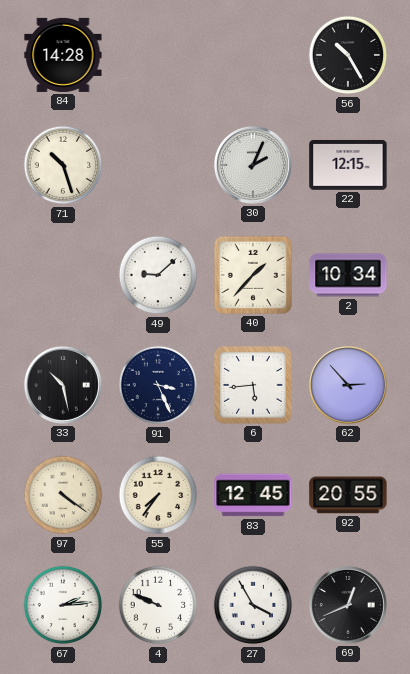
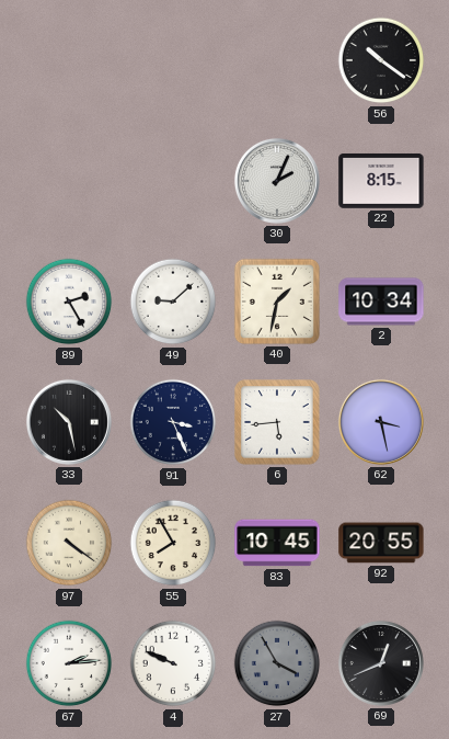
84: 14:28 -> none (63, 55)
56: 10:25 -> 10:21 (381, 60)
71: 10:27 -> none (63, 165)
22: 12:15 -> 8:15 (381, 181)
89: none -> 2:25 (69, 302)
40: 1:37 -> 1:32 (277, 302)
62: 2:53 -> 3:28 (381, 422)
55: 7:36 -> 7:55 (173, 543)
83: 12:45 -> 10:45 (277, 543)
27 dial: white -> grey (277, 663)
